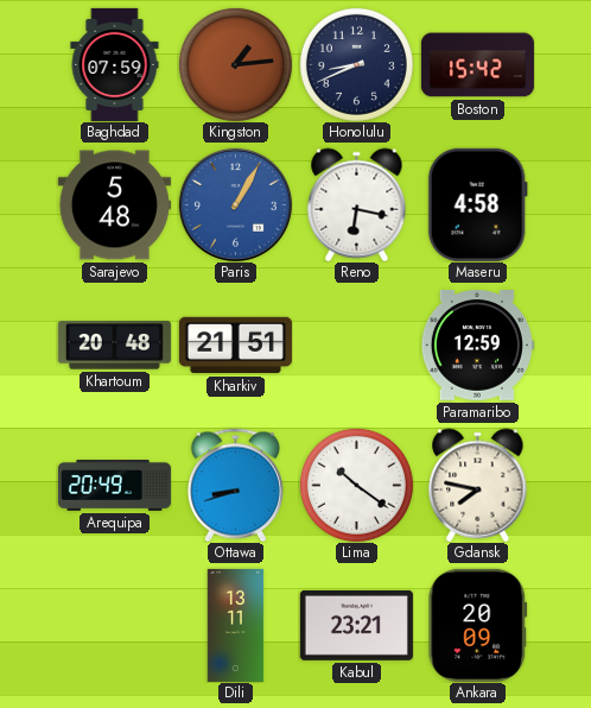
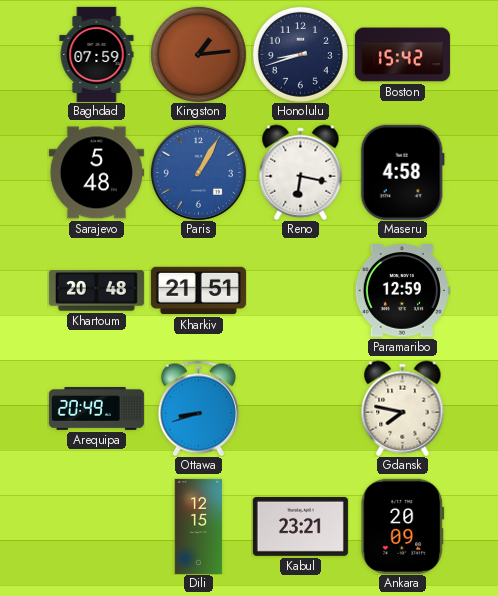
Honolulu: 8:41 -> 8:42 (300, 54)
Lima: 10:21 -> none (356, 485)
Dili: 13:11 -> 12:15 (199, 526)
